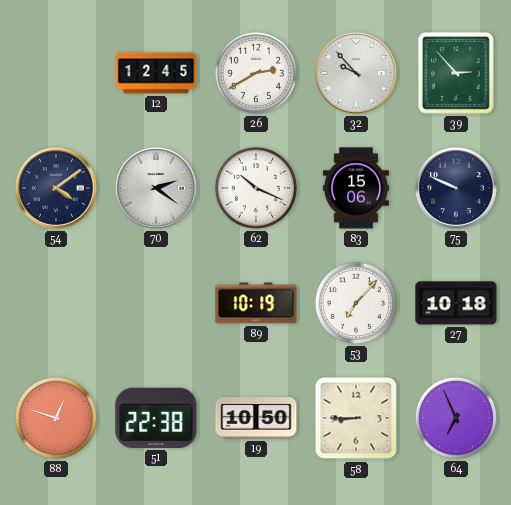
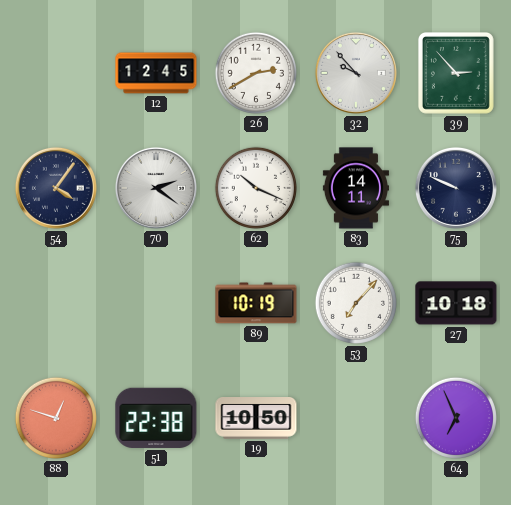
54: 4:09 -> 4:06 (56, 188)
83: 15:06 -> 14:11 (356, 188)
58: 8:45 -> none (356, 418)
